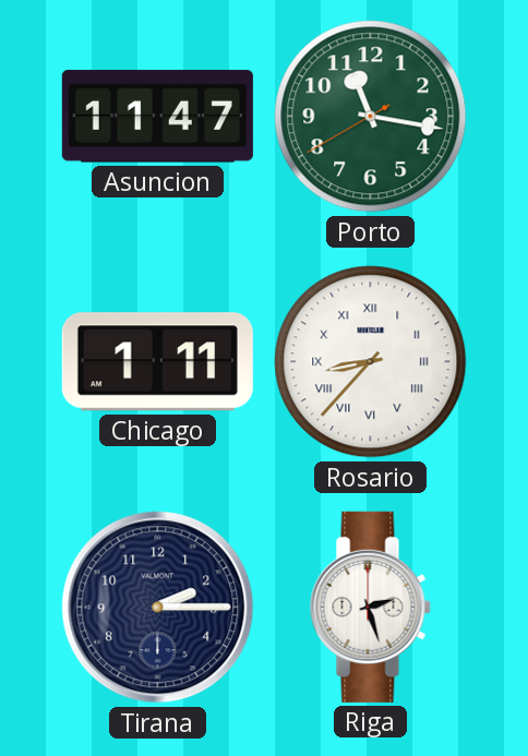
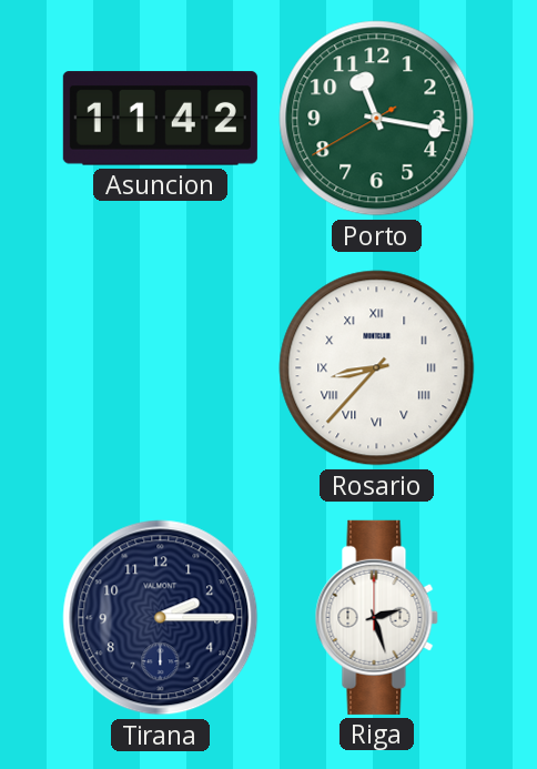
Asuncion: 11:47 -> 11:42 (160, 119)
Chicago: 1:11 -> none (157, 362)
